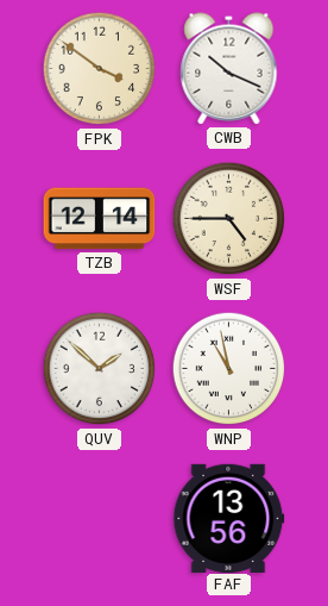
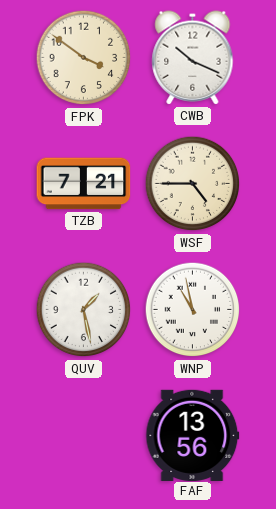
TZB: 12:14 -> 7:21 (84, 184)
QUV: 1:52 -> 1:28 (84, 310)
